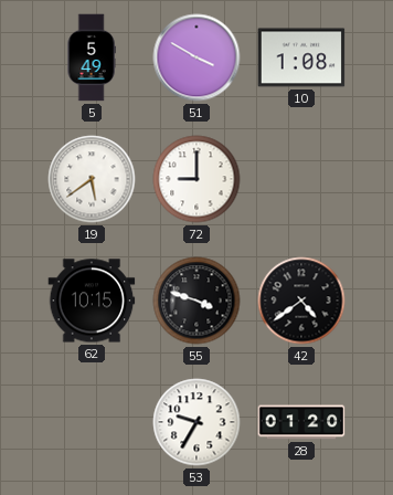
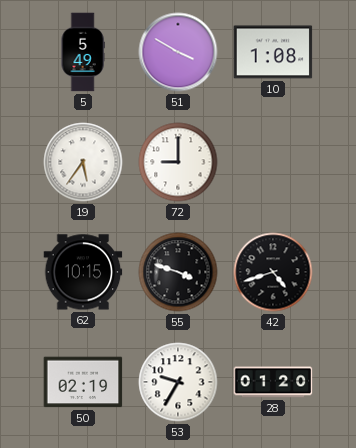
19: 5:39 -> 5:36 (83, 162)
42: 4:39 -> 4:42 (273, 272)
50: none -> 02:19 (83, 382)
